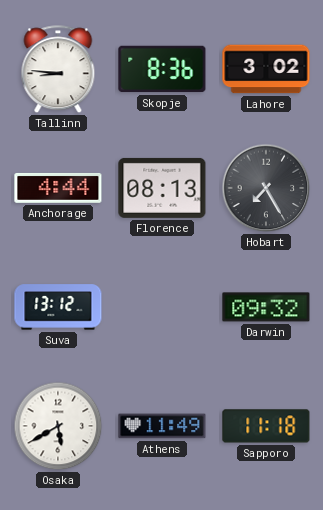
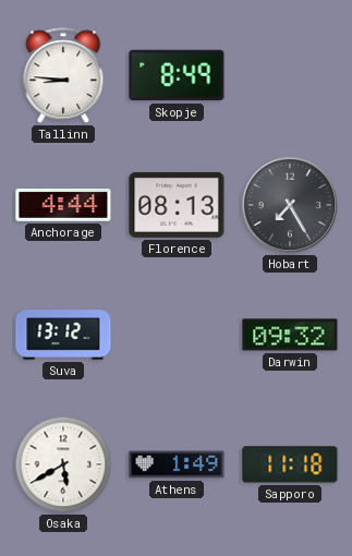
Skopje: 8:36 -> 8:49 (177, 75)
Lahore: 3:02 -> none (266, 69)
Athens: 11:49 -> 1:49 (177, 464)
